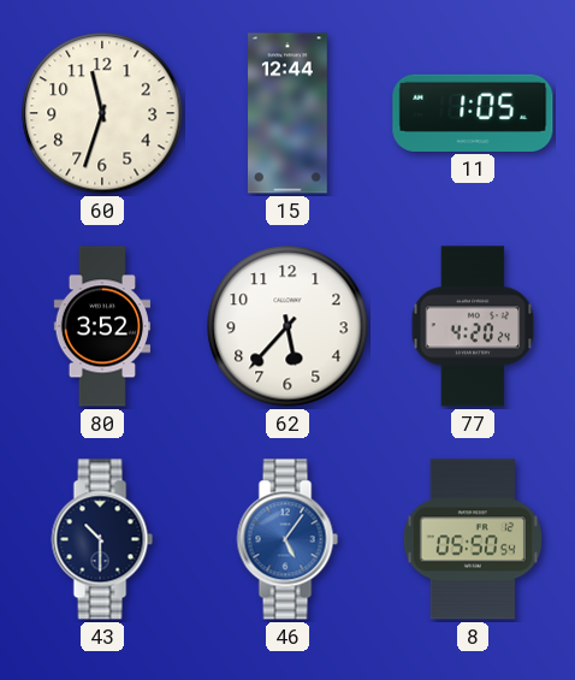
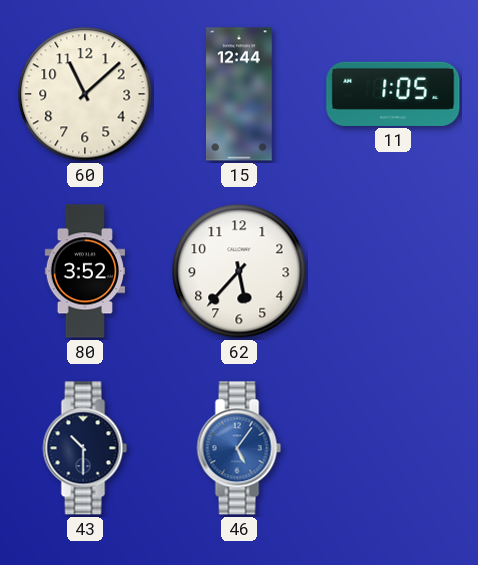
60: 11:33 -> 11:08 (85, 94)
77: 4:20 -> none (473, 326)
8: 05:50 -> none (473, 539)
